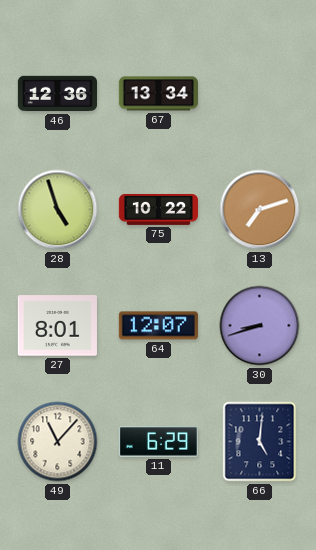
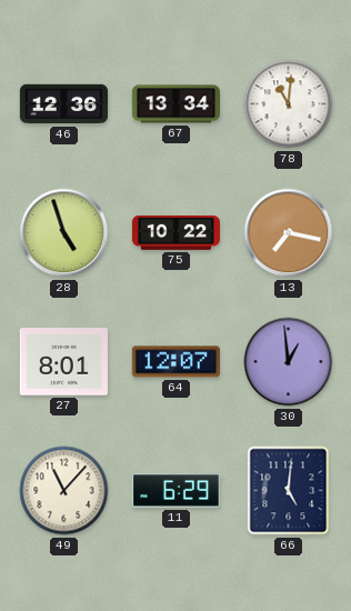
78: none -> 11:01 (289, 104)
13: 7:12 -> 7:17 (289, 233)
30: 8:42 -> 12:59 (289, 362)
